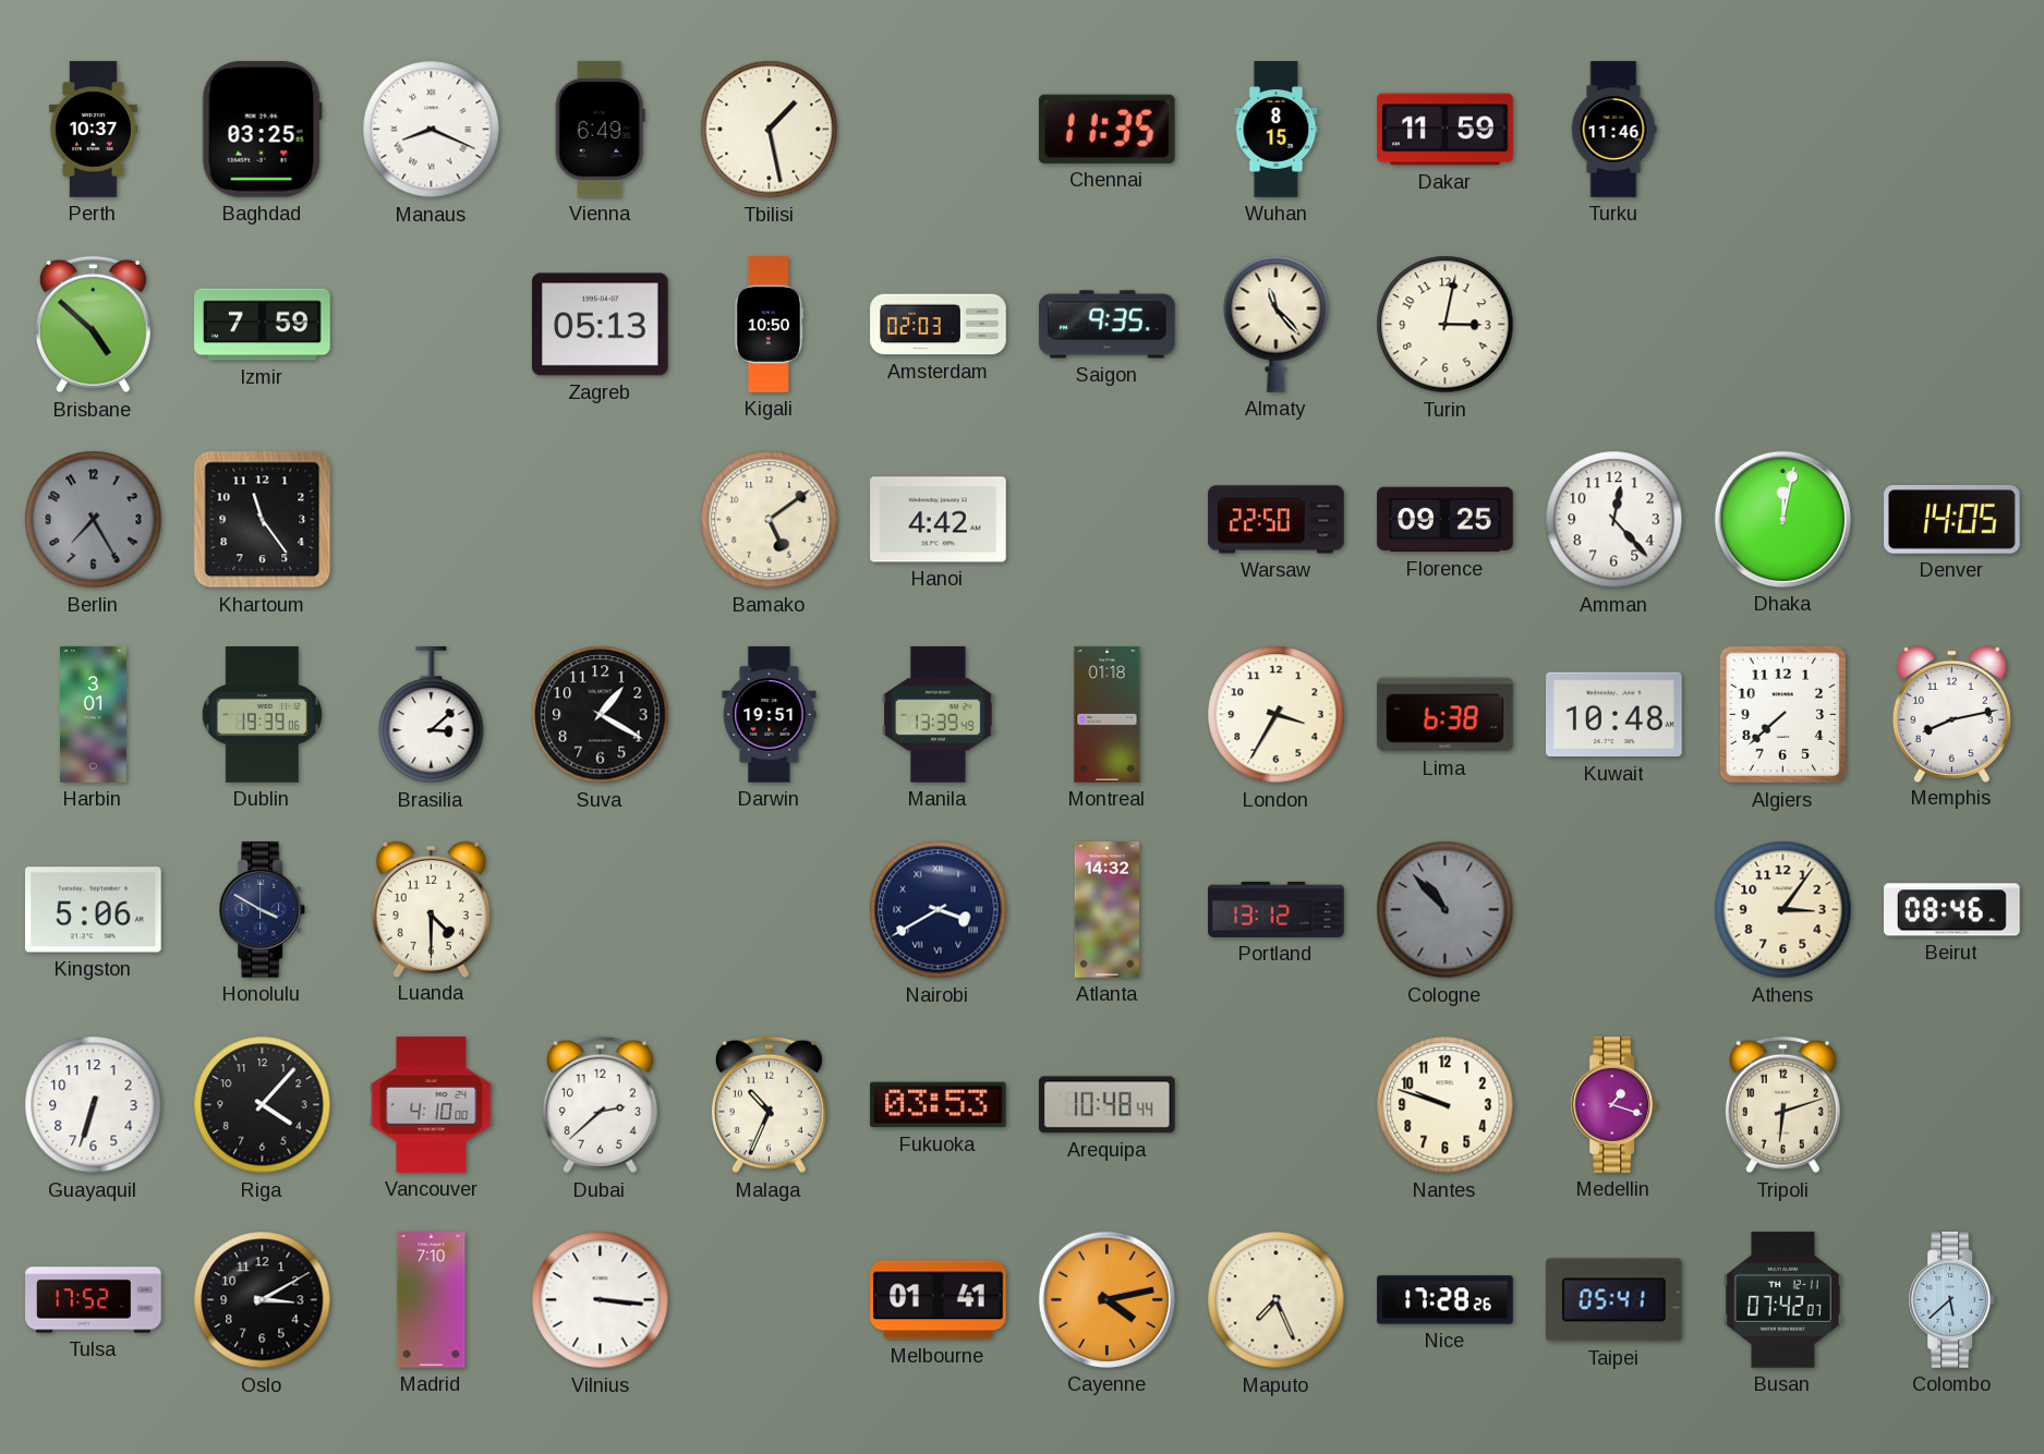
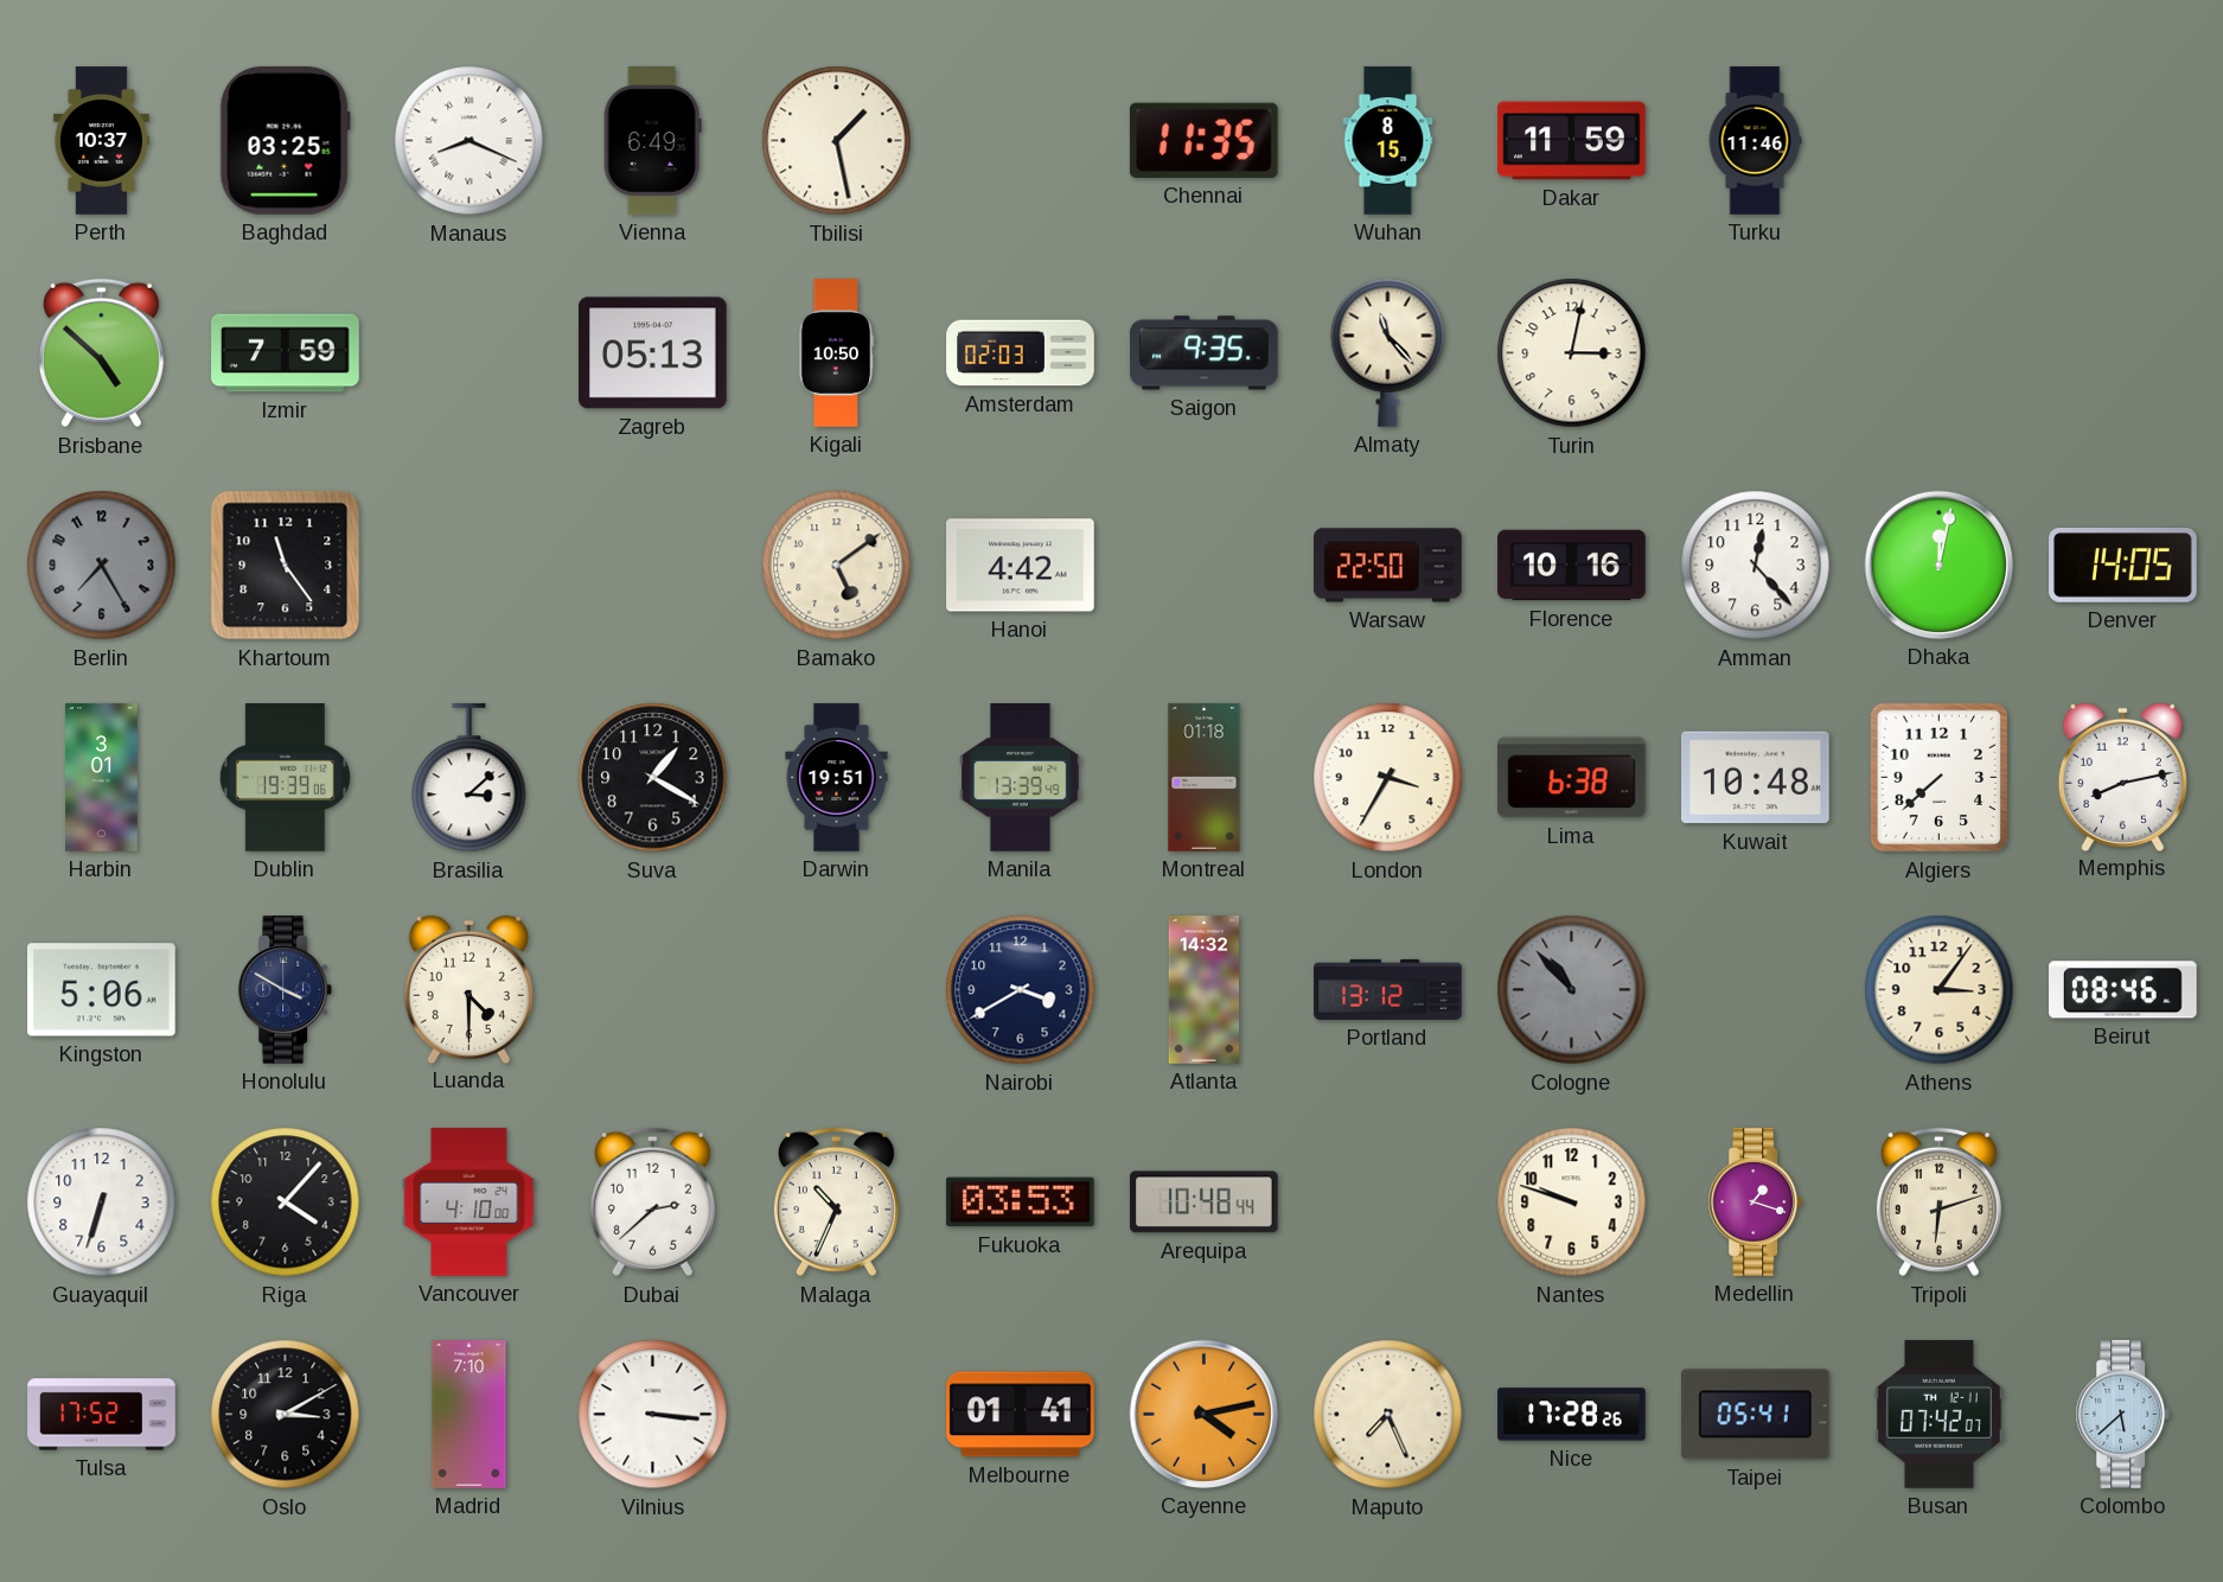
Florence: 09:25 -> 10:16 (1572, 566)
Nairobi numerals: Roman -> Arabic (1021, 990)
